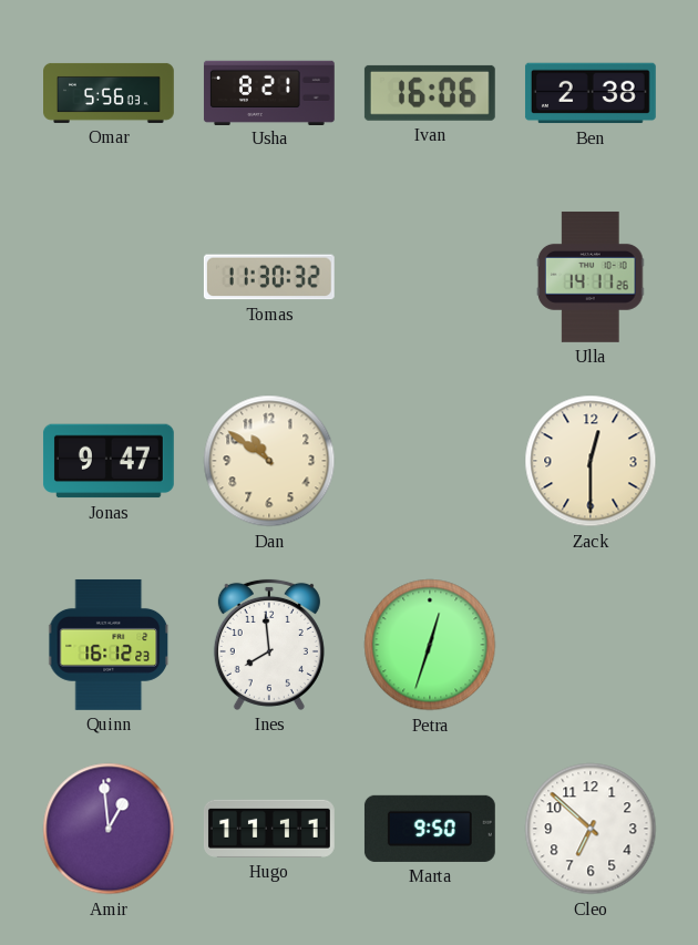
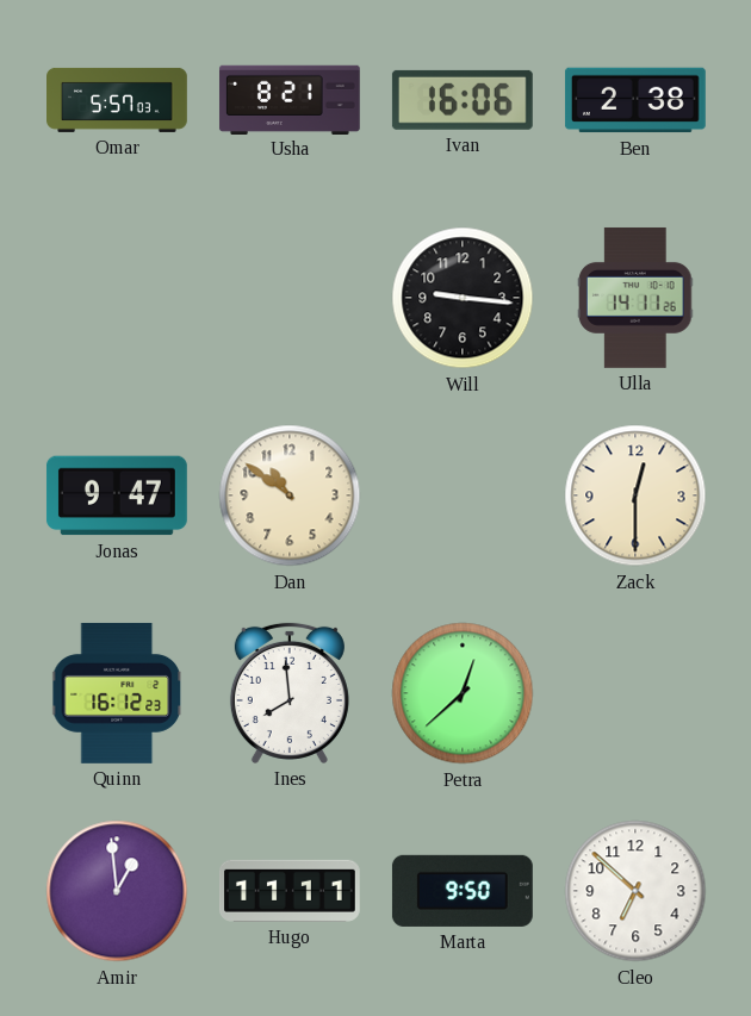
Omar: 5:56 -> 5:57 (118, 100)
Tomas: 11:30 -> none (269, 277)
Will: none -> 9:16 (463, 298)
Petra: 12:33 -> 12:38 (463, 693)
